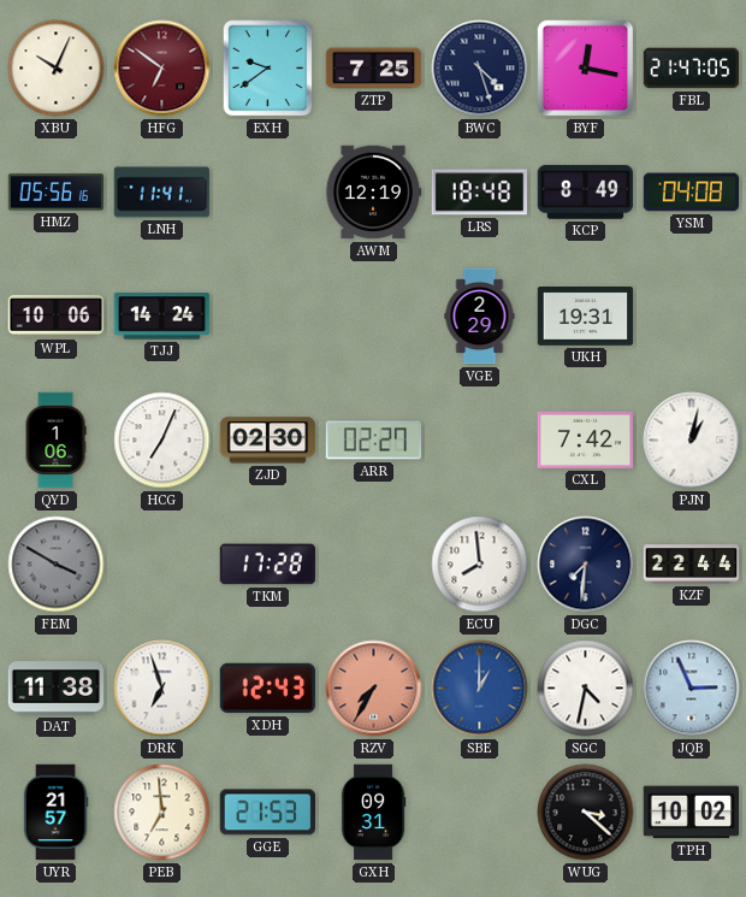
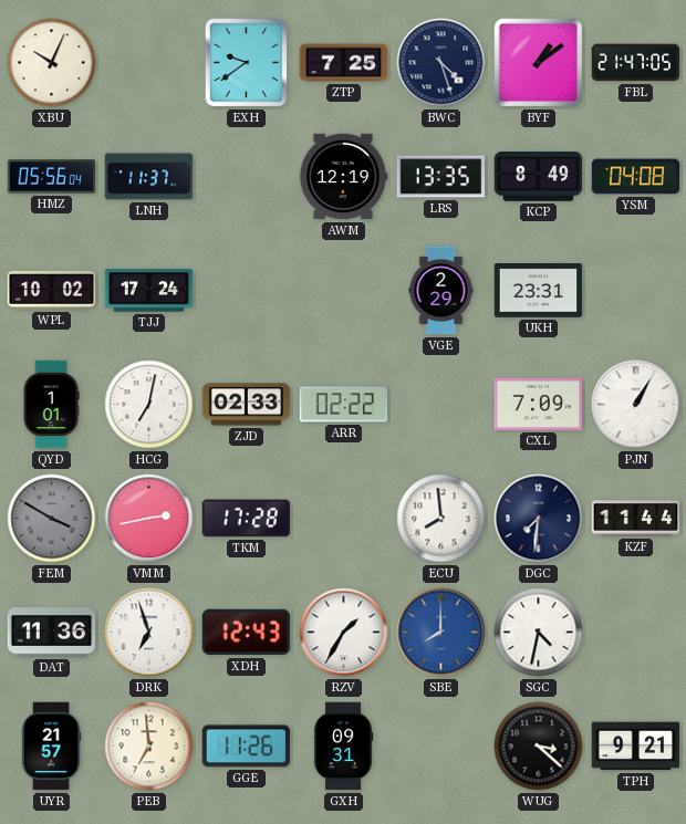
HFG: 6:51 -> none (162, 69)
BYF: 12:17 -> 1:09 (539, 63)
HMZ: 05:56:16 -> 05:56:04 (52, 177)
LNH: 11:41 -> 11:37 (149, 177)
LRS: 18:48 -> 13:35 (441, 177)
WPL: 10:06 -> 10:02 (52, 290)
TJJ: 14:24 -> 17:24 (149, 291)
UKH: 19:31 -> 23:31 (539, 291)
QYD: 1:06 -> 1:01 (51, 405)
HCG: 7:04 -> 7:02 (149, 405)
ZJD: 02:30 -> 02:33 (247, 405)
ARR: 02:27 -> 02:22 (344, 405)
CXL: 7:42 -> 7:09 (539, 404)
PJN: 1:02 -> 1:05 (636, 405)
VMM: none -> 2:43 (149, 519)
KZF: 22:44 -> 11:44 (636, 519)
DAT: 11:38 -> 11:36 (52, 633)
RZV: 7:35 -> 1:35 (344, 633)
RZV dial: salmon -> white (344, 633)
SBE: 1:00 -> 8:00 (441, 633)
JQB: 2:56 -> none (692, 689)
GGE: 21:53 -> 11:26 (246, 747)
TPH: 10:02 -> 9:21 (636, 747)
